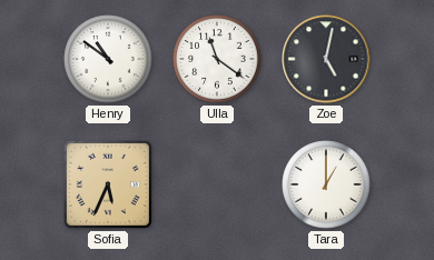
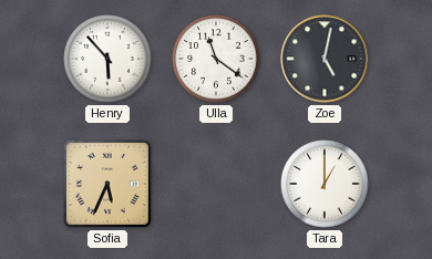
Henry: 10:51 -> 5:53 (107, 59)
